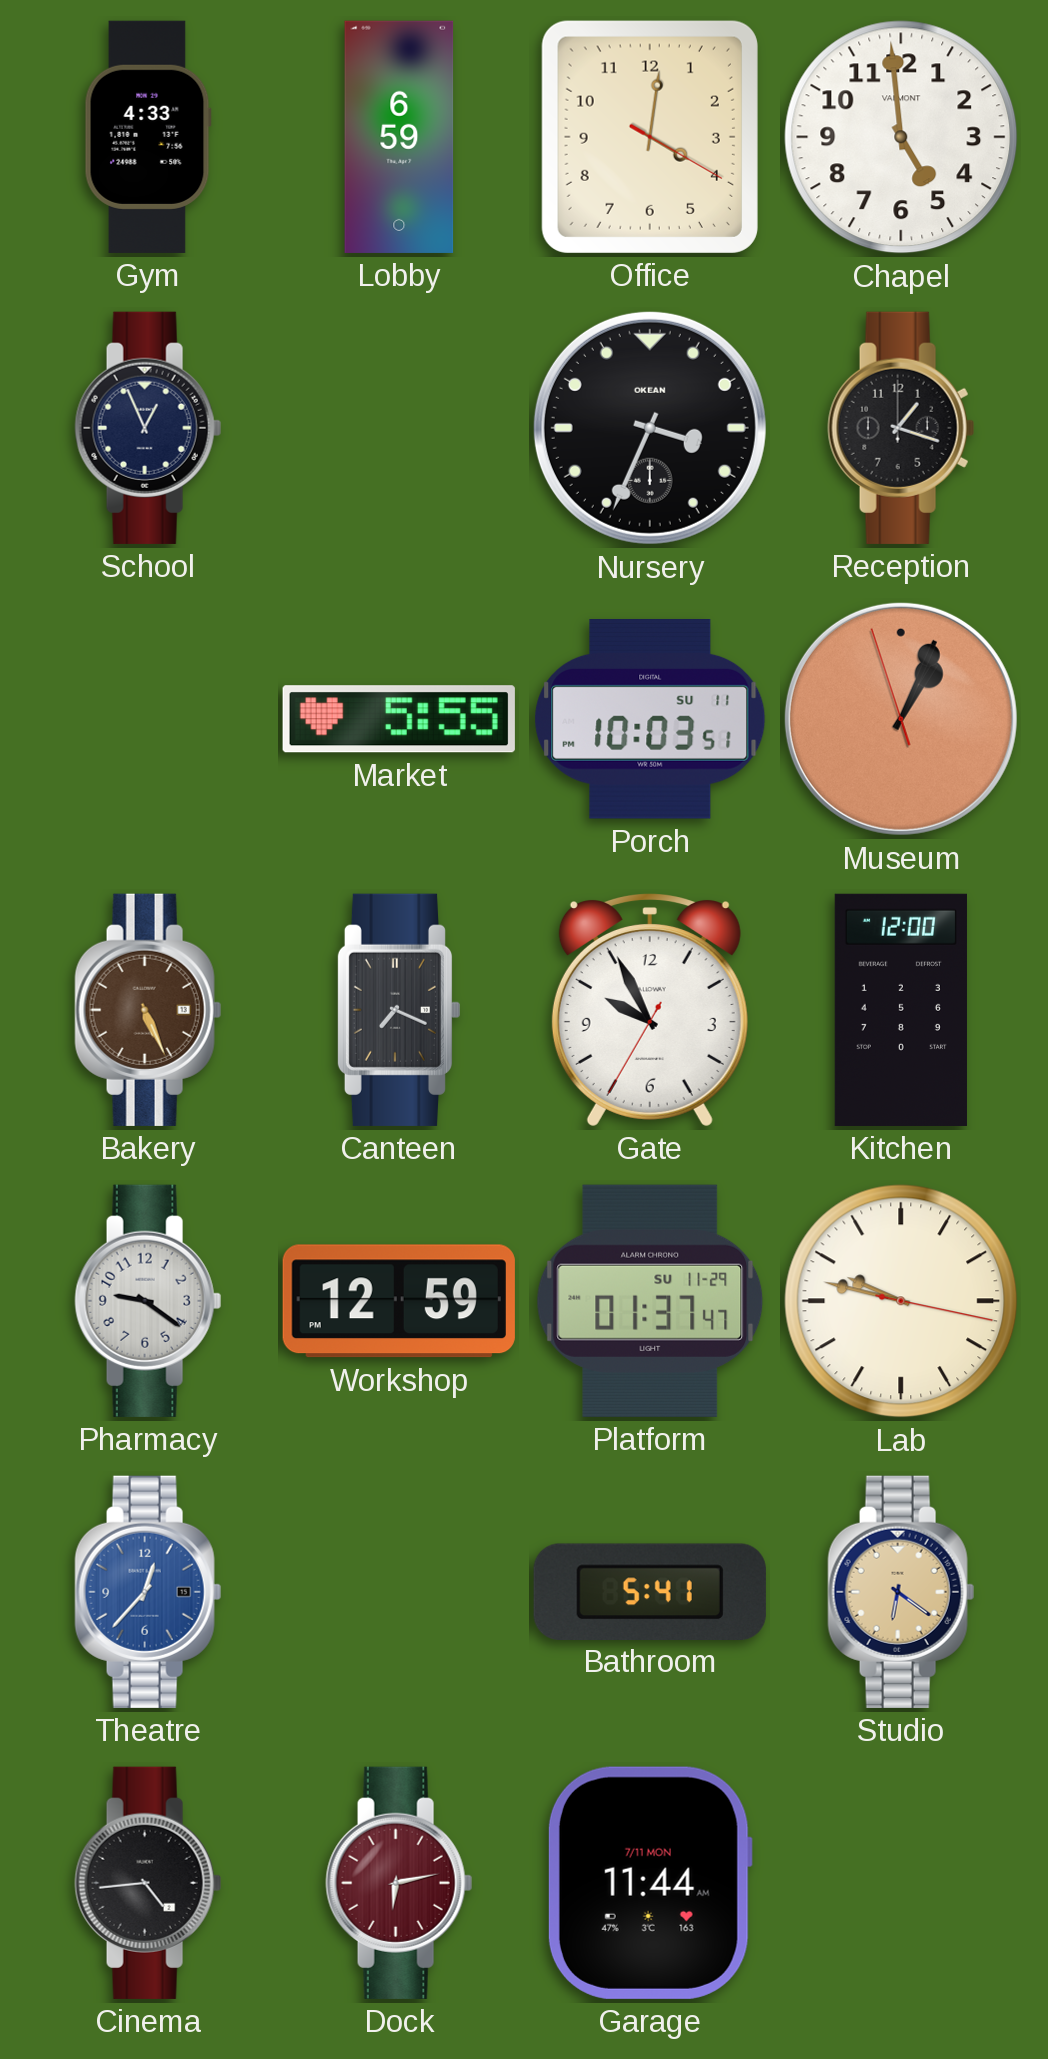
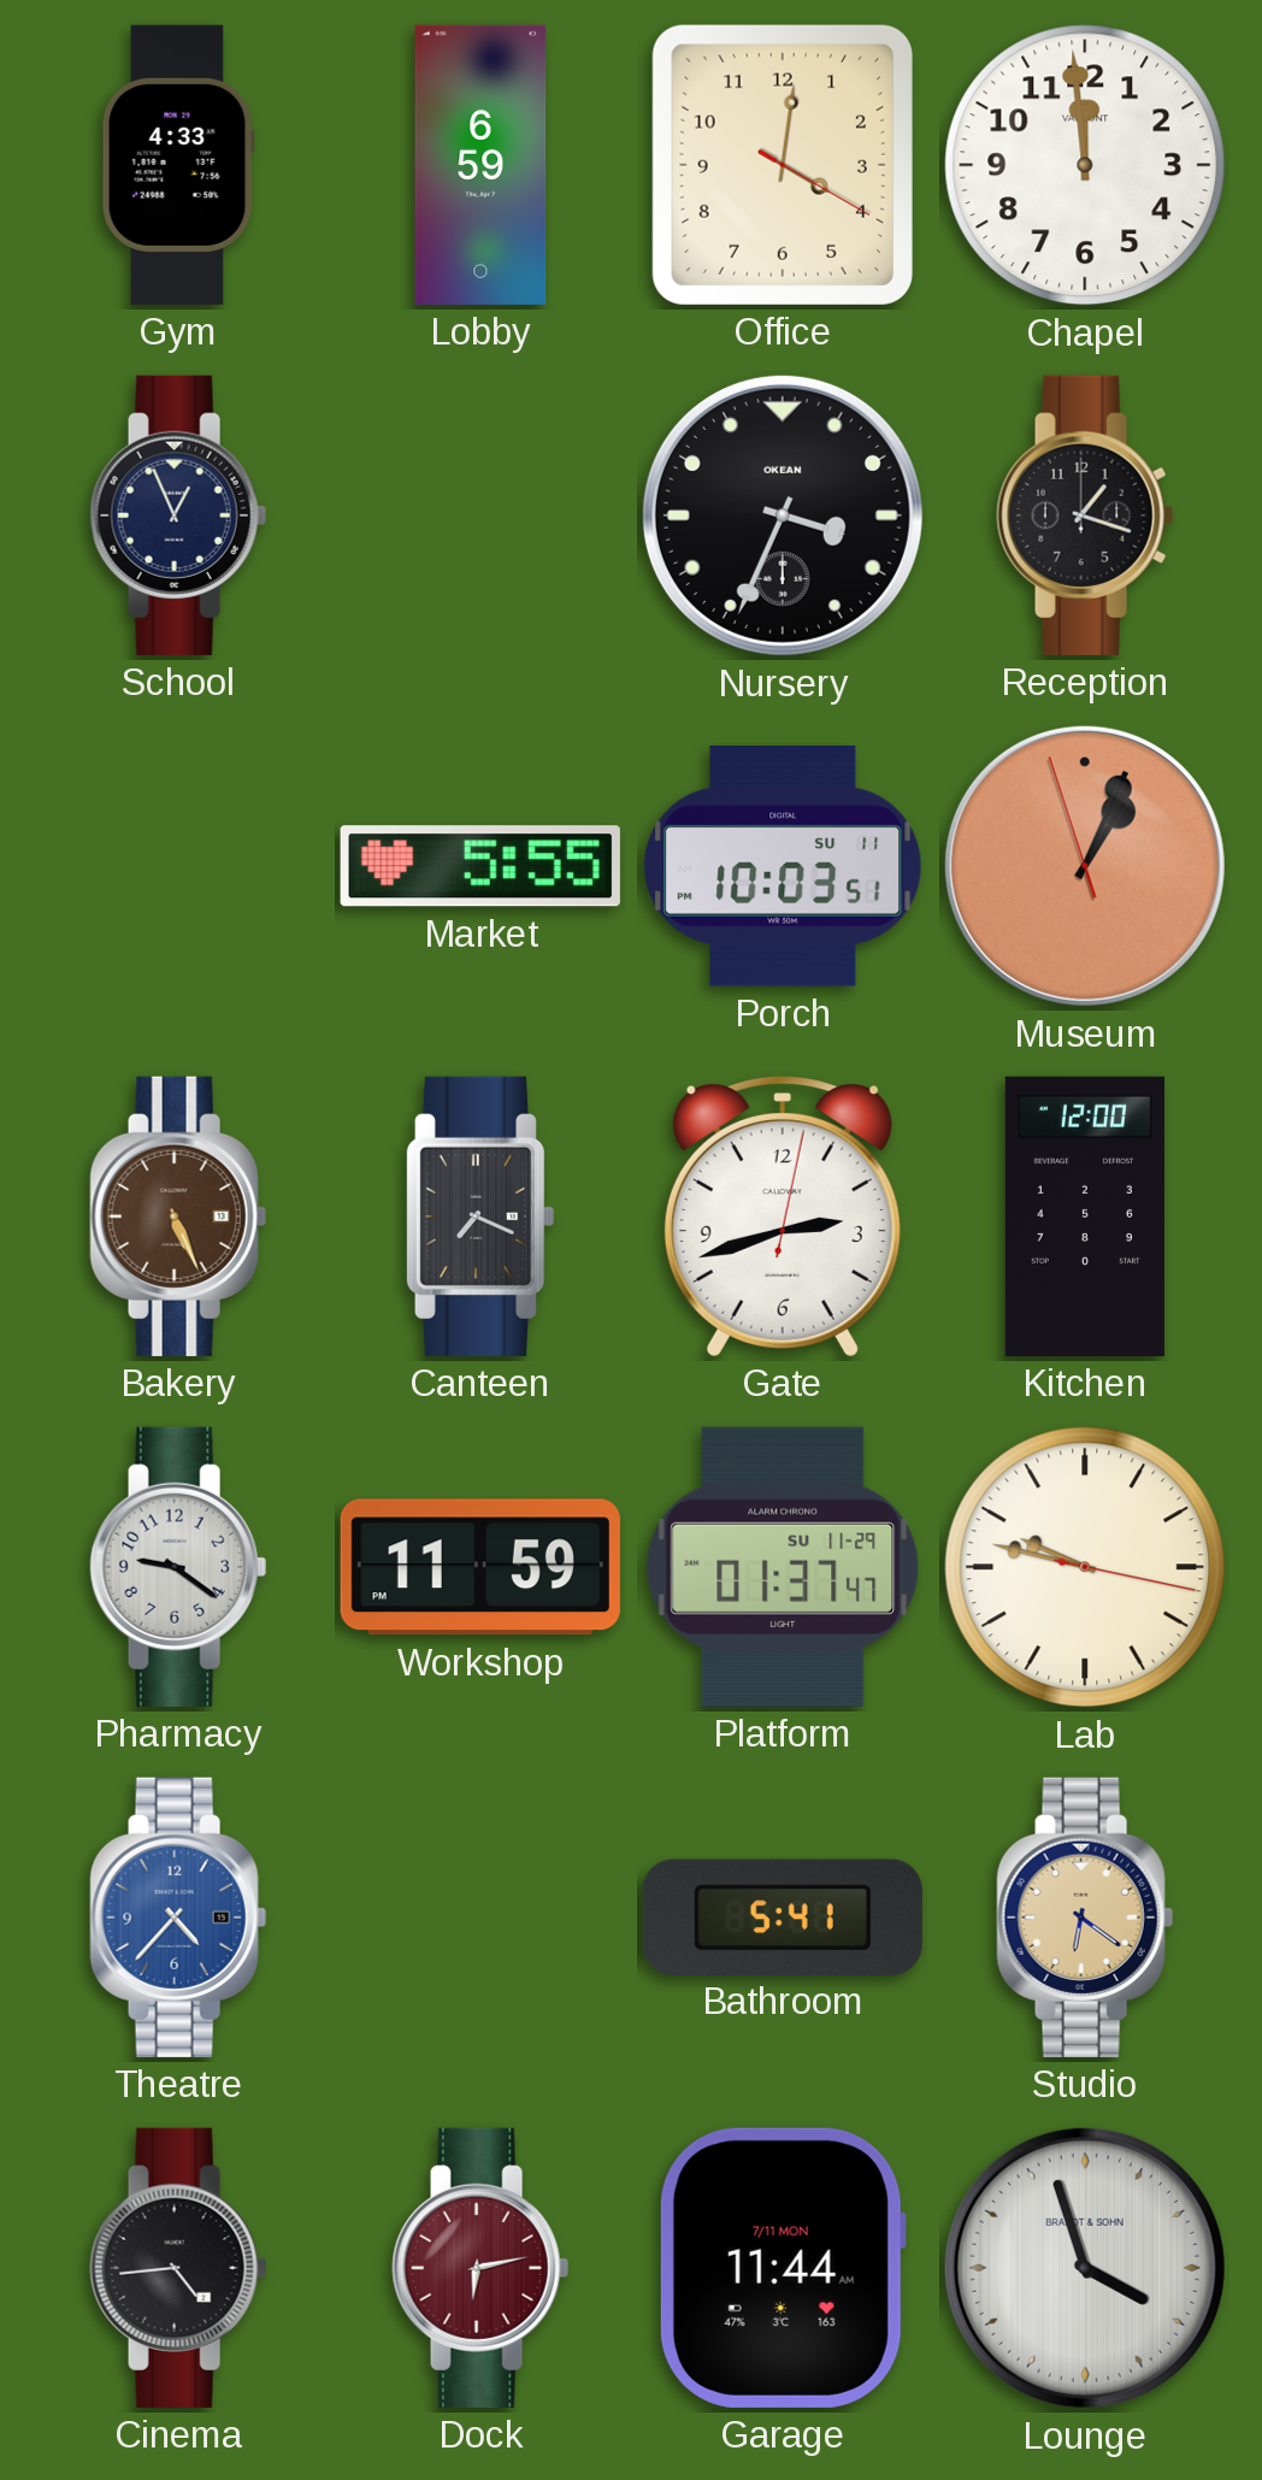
Chapel: 4:59 -> 11:59 (1085, 165)
Gate: 9:55 -> 2:42 (783, 1217)
Workshop: 12:59 -> 11:59 (480, 1567)
Theatre: 12:37 -> 4:37 (178, 1918)
Lounge: none -> 3:57 (1085, 2268)
